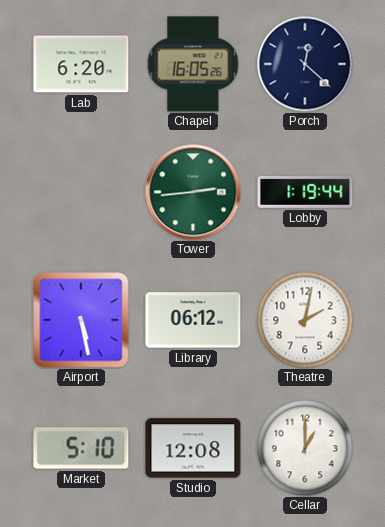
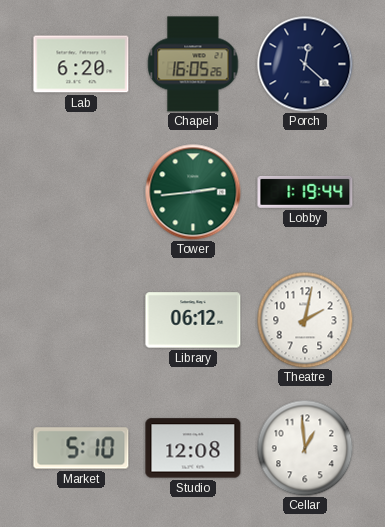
Airport: 5:28 -> none (81, 320)
Cellar: 1:00 -> 12:59 (305, 448)
